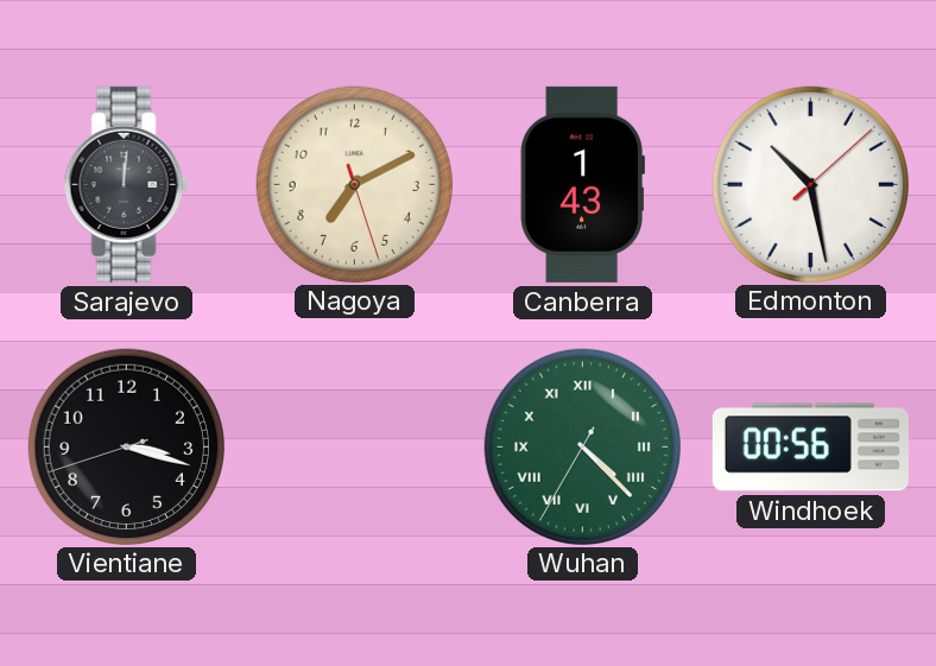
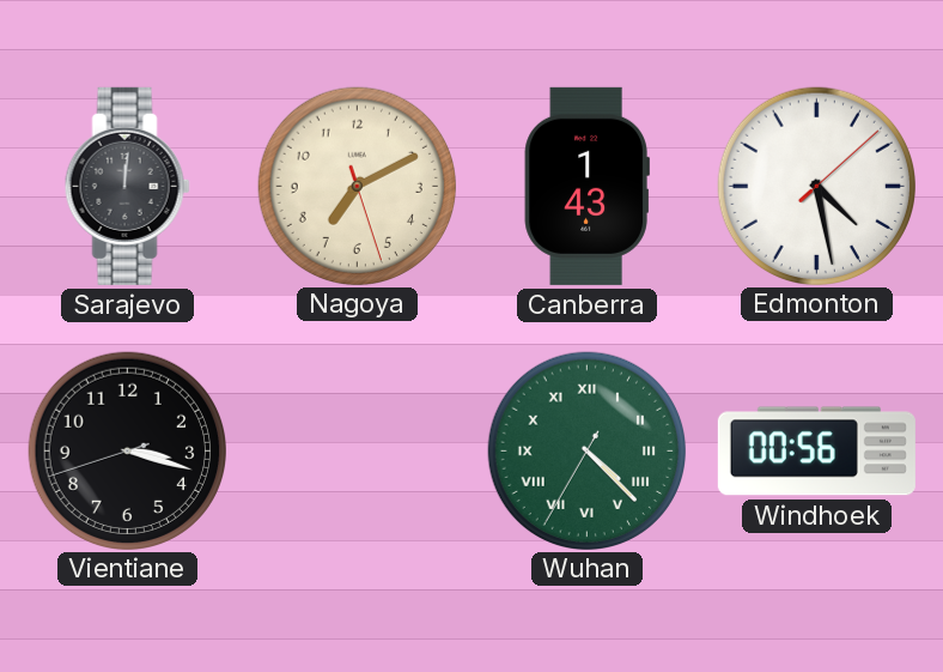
Edmonton: 10:28 -> 4:28 (816, 186)
